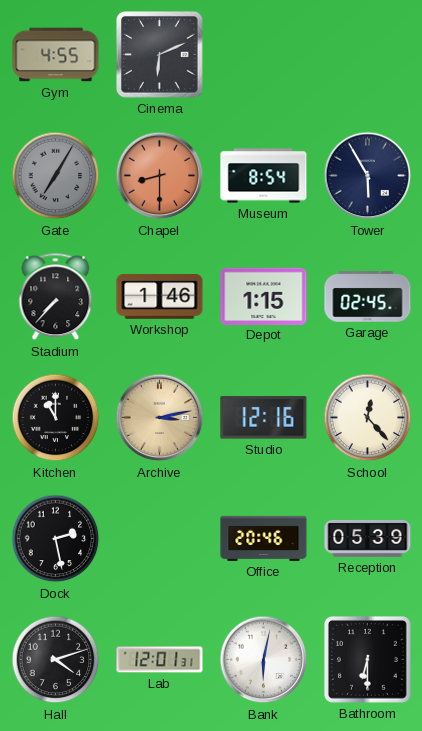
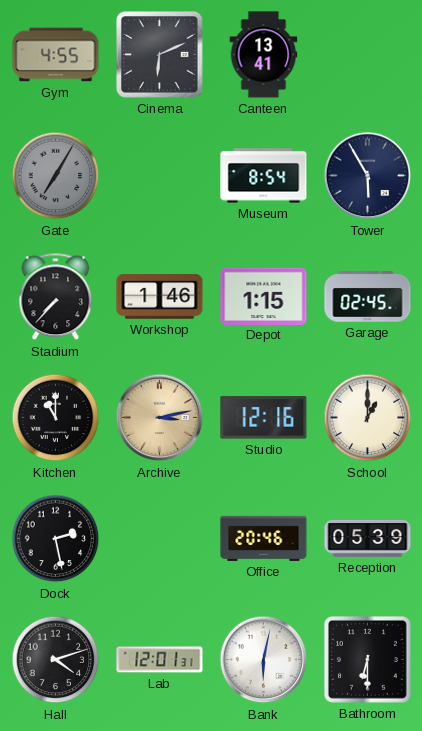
Canteen: none -> 13:41 (264, 55)
Chapel: 8:30 -> none (160, 176)
School: 12:23 -> 1:00 (368, 418)
